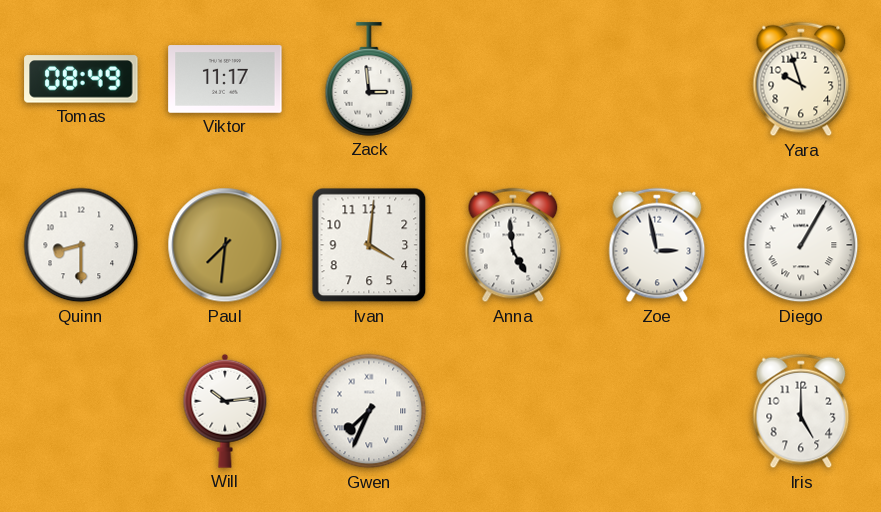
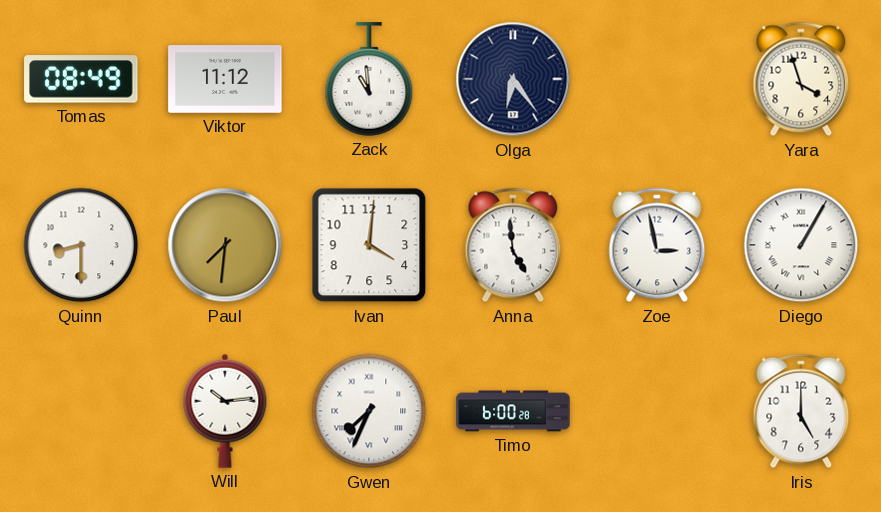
Viktor: 11:17 -> 11:12 (225, 79)
Zack: 2:59 -> 10:59 (369, 79)
Olga: none -> 6:24 (513, 79)
Yara: 9:57 -> 3:57 (801, 79)
Timo: none -> 6:00 (513, 411)
